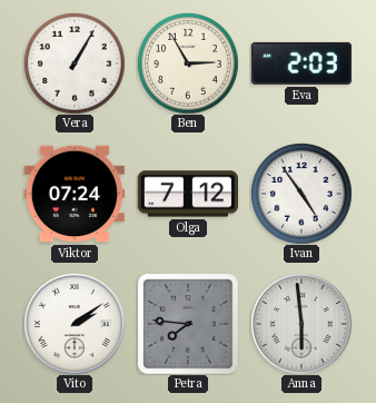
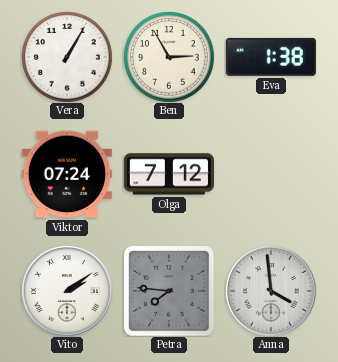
Eva: 2:03 -> 1:38 (271, 57)
Ivan: 4:54 -> none (301, 194)
Anna: 5:59 -> 3:59 (271, 291)
